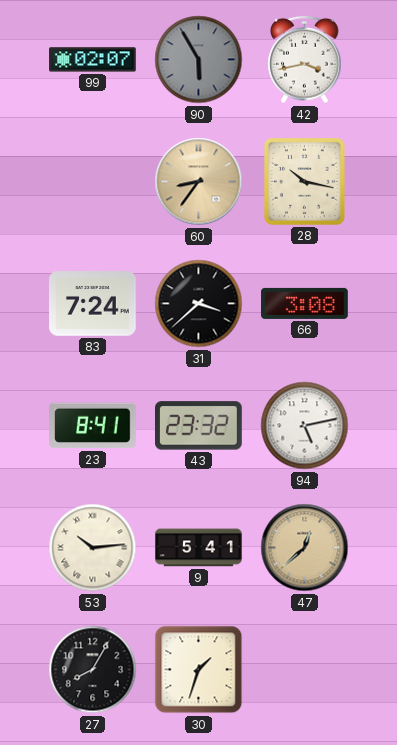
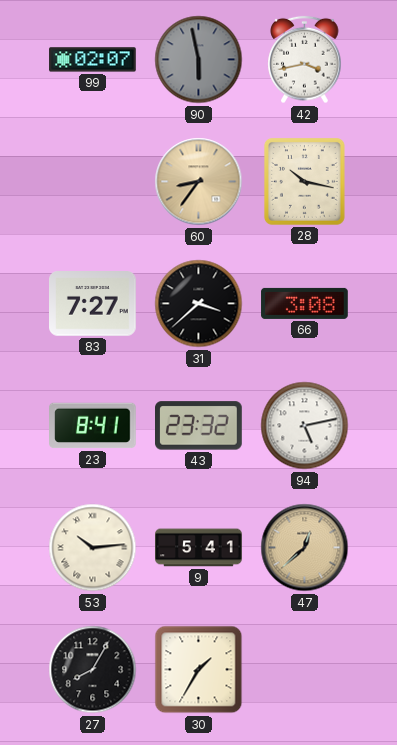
90: 5:55 -> 5:58 (199, 60)
83: 7:24 -> 7:27 (93, 304)
30: 1:33 -> 1:35 (199, 670)
